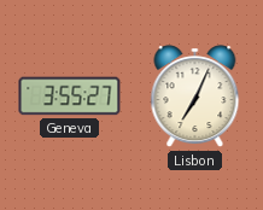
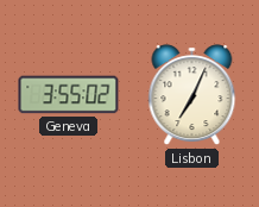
Geneva: 3:55:27 -> 3:55:02 (69, 95)
